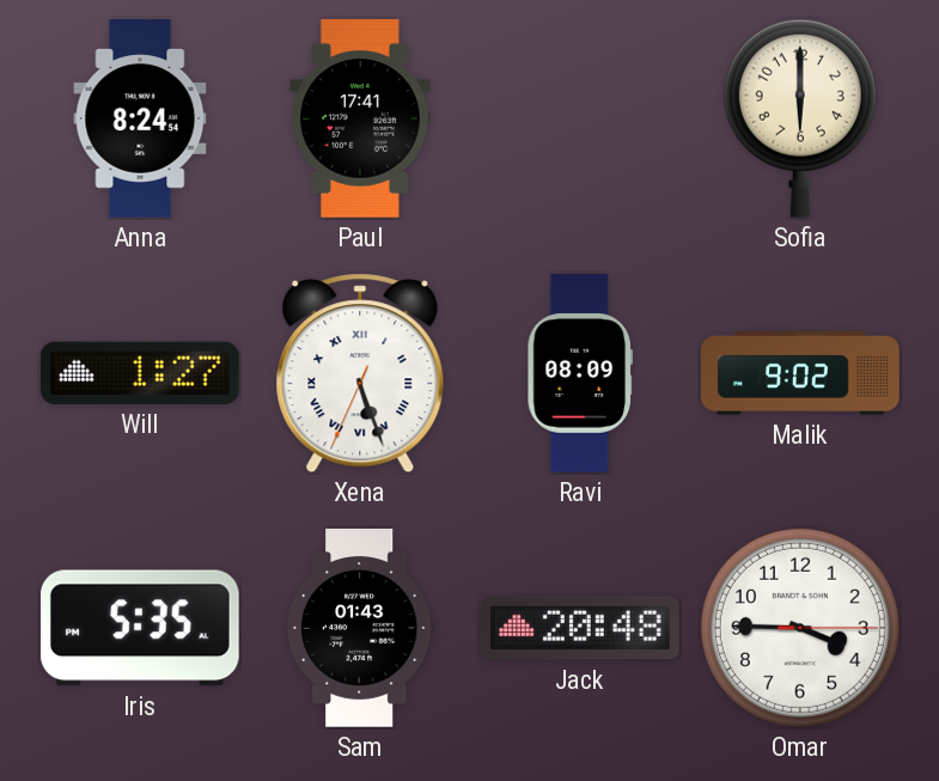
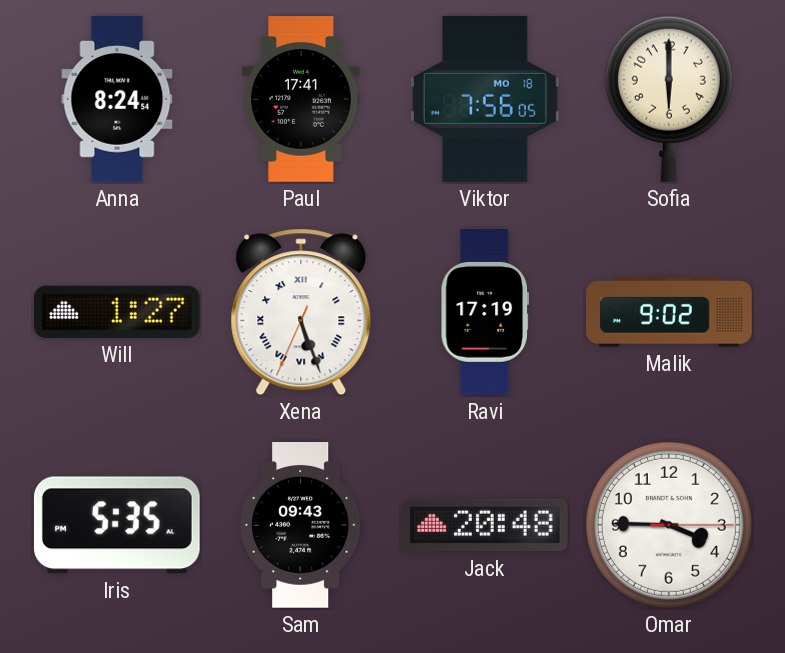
Viktor: none -> 7:56 (485, 100)
Ravi: 08:09 -> 17:19 (484, 312)
Sam: 01:43 -> 09:43 (301, 526)
